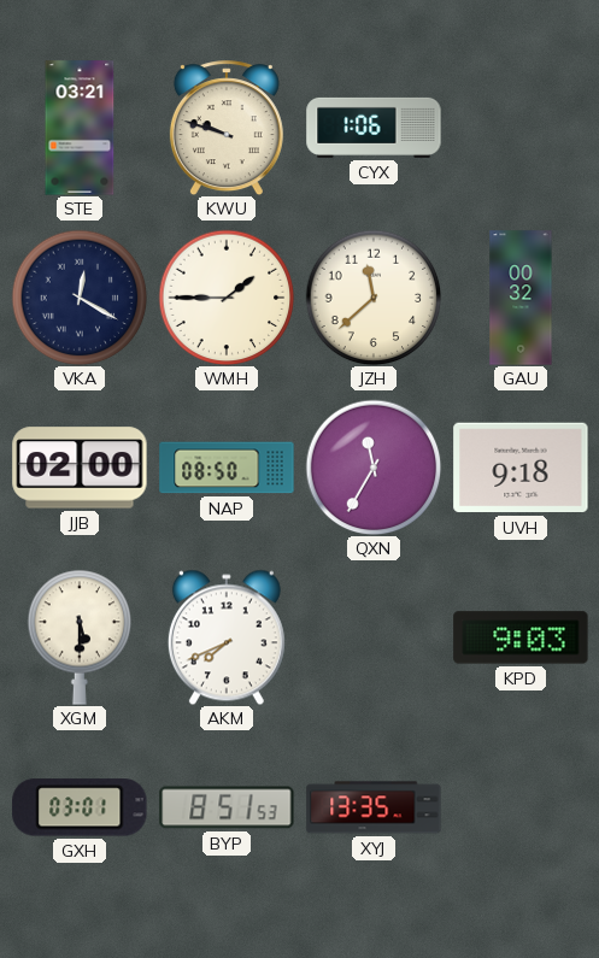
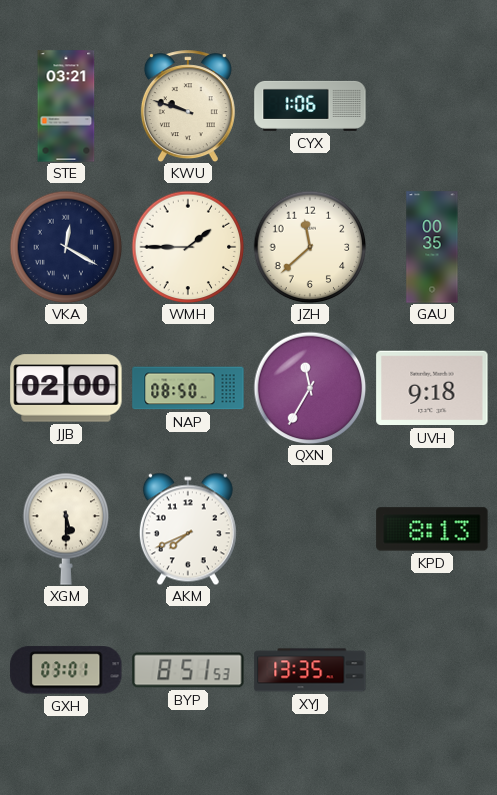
GAU: 00:32 -> 00:35 (432, 247)
KPD: 9:03 -> 8:13 (432, 529)
